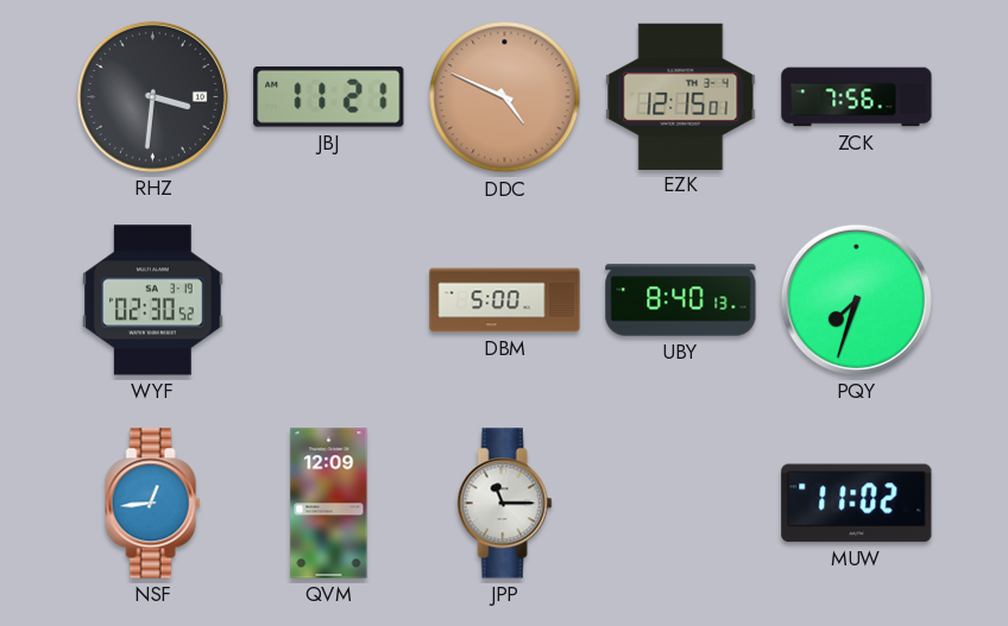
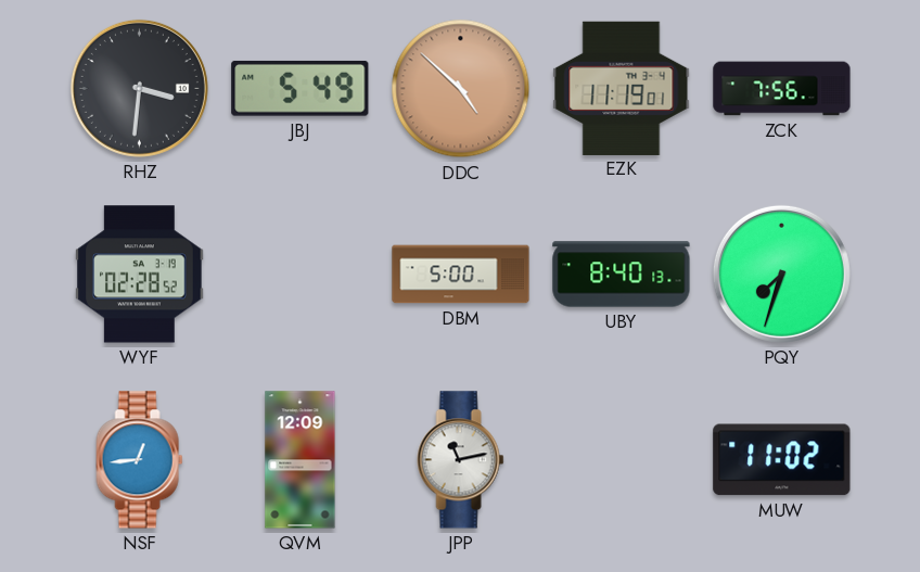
JBJ: 11:21 -> 5:49 (301, 88)
DDC: 4:49 -> 4:52 (461, 89)
EZK: 12:15 -> 11:19 (622, 88)
WYF: 02:30 -> 02:28 (140, 275)
JPP: 11:15 -> 11:13 (461, 460)
